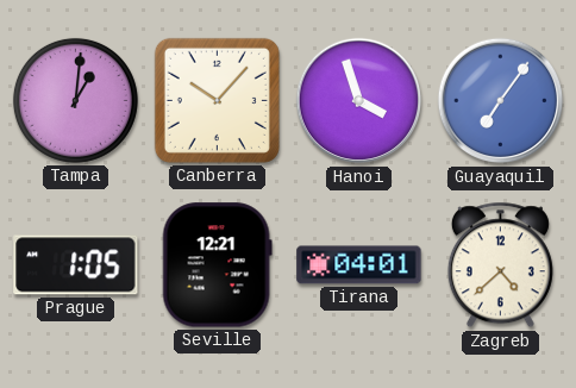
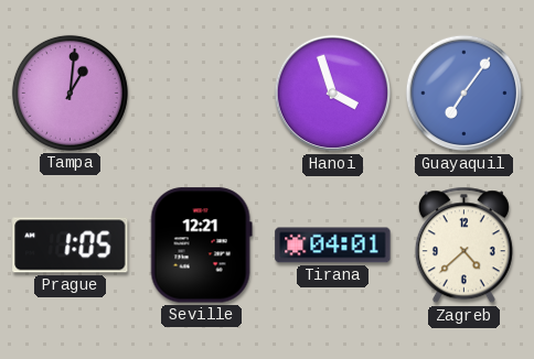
Canberra: 10:07 -> none (217, 100)
